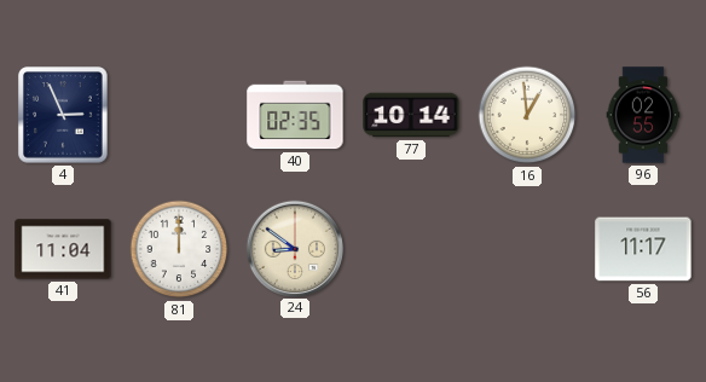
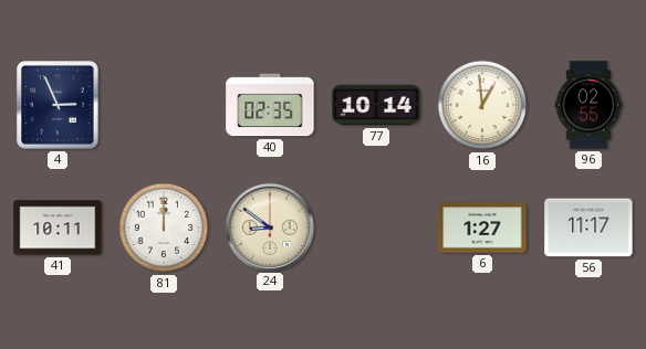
41: 11:04 -> 10:11 (58, 228)
6: none -> 1:27 (482, 228)
